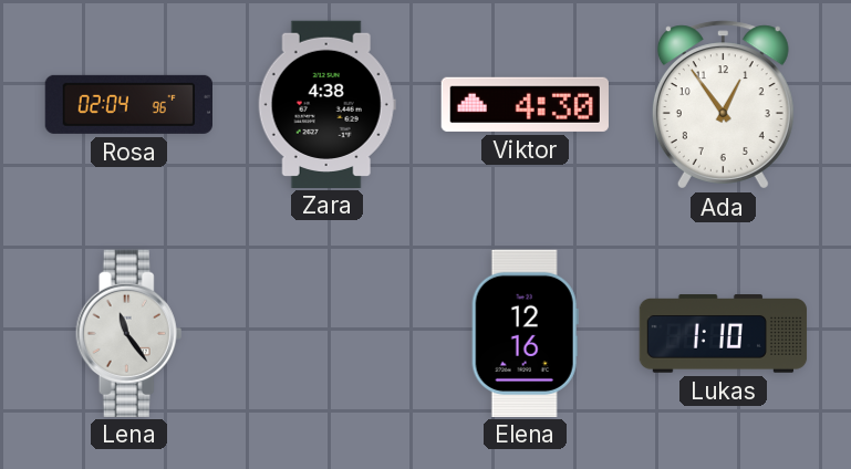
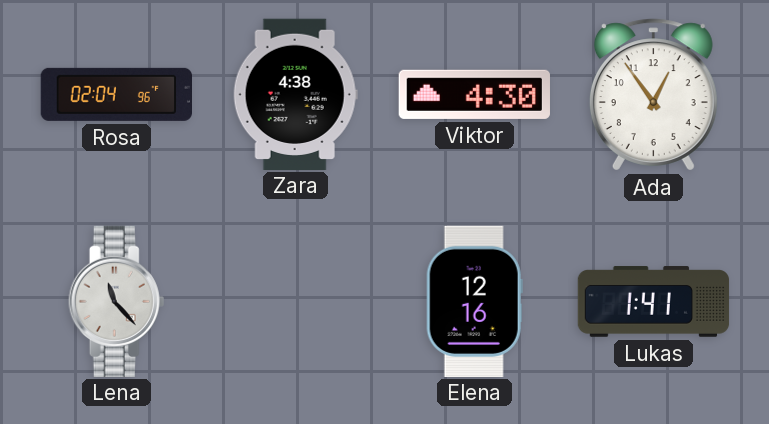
Lena: 11:24 -> 11:23 (117, 301)
Lukas: 1:10 -> 1:41 (654, 302)
